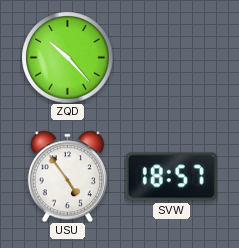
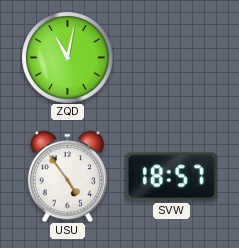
ZQD: 10:23 -> 11:02 (67, 57)
